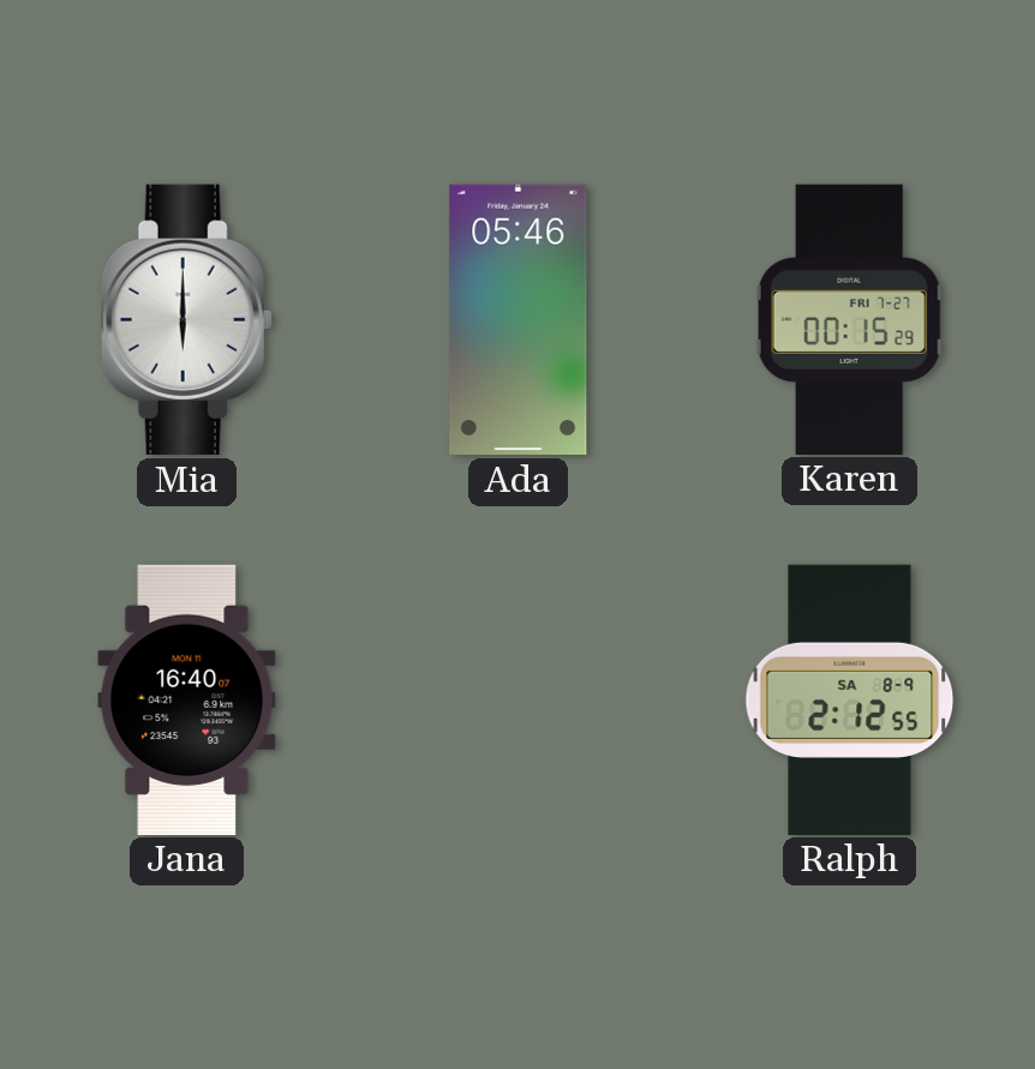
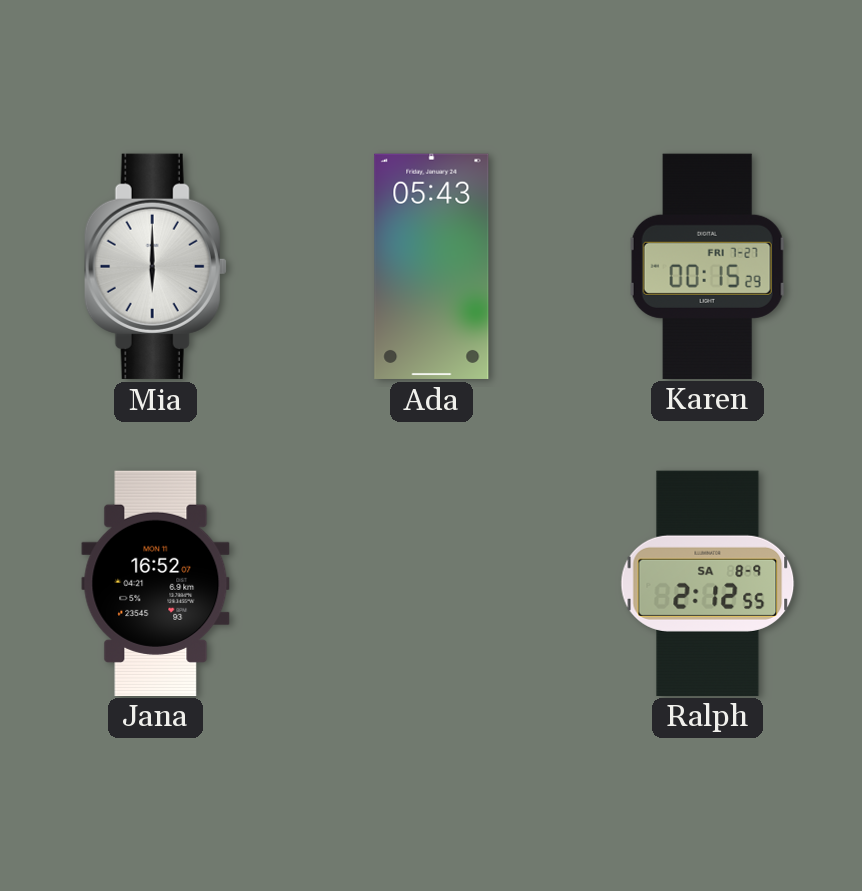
Ada: 05:46 -> 05:43 (432, 266)
Jana: 16:40 -> 16:52 (156, 583)
